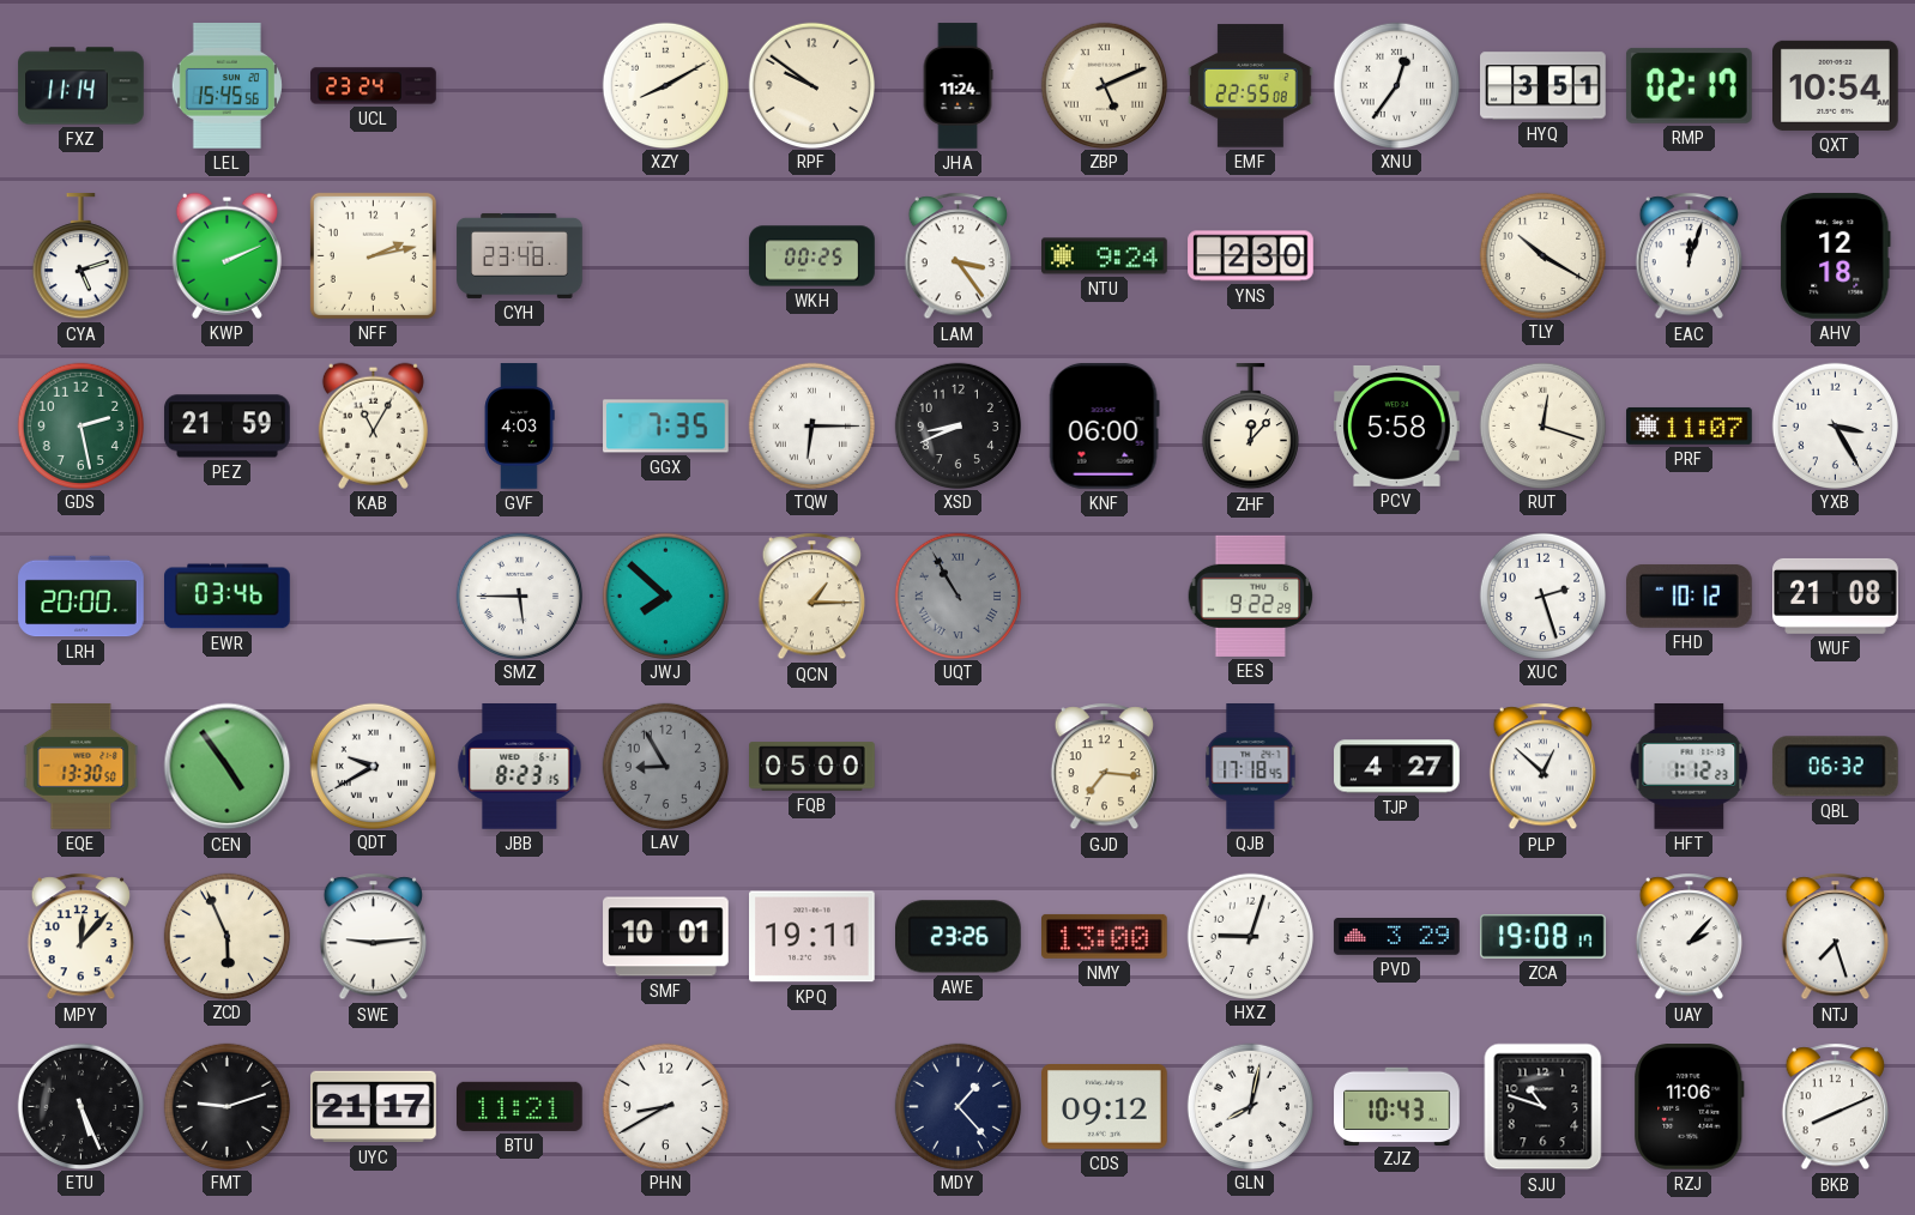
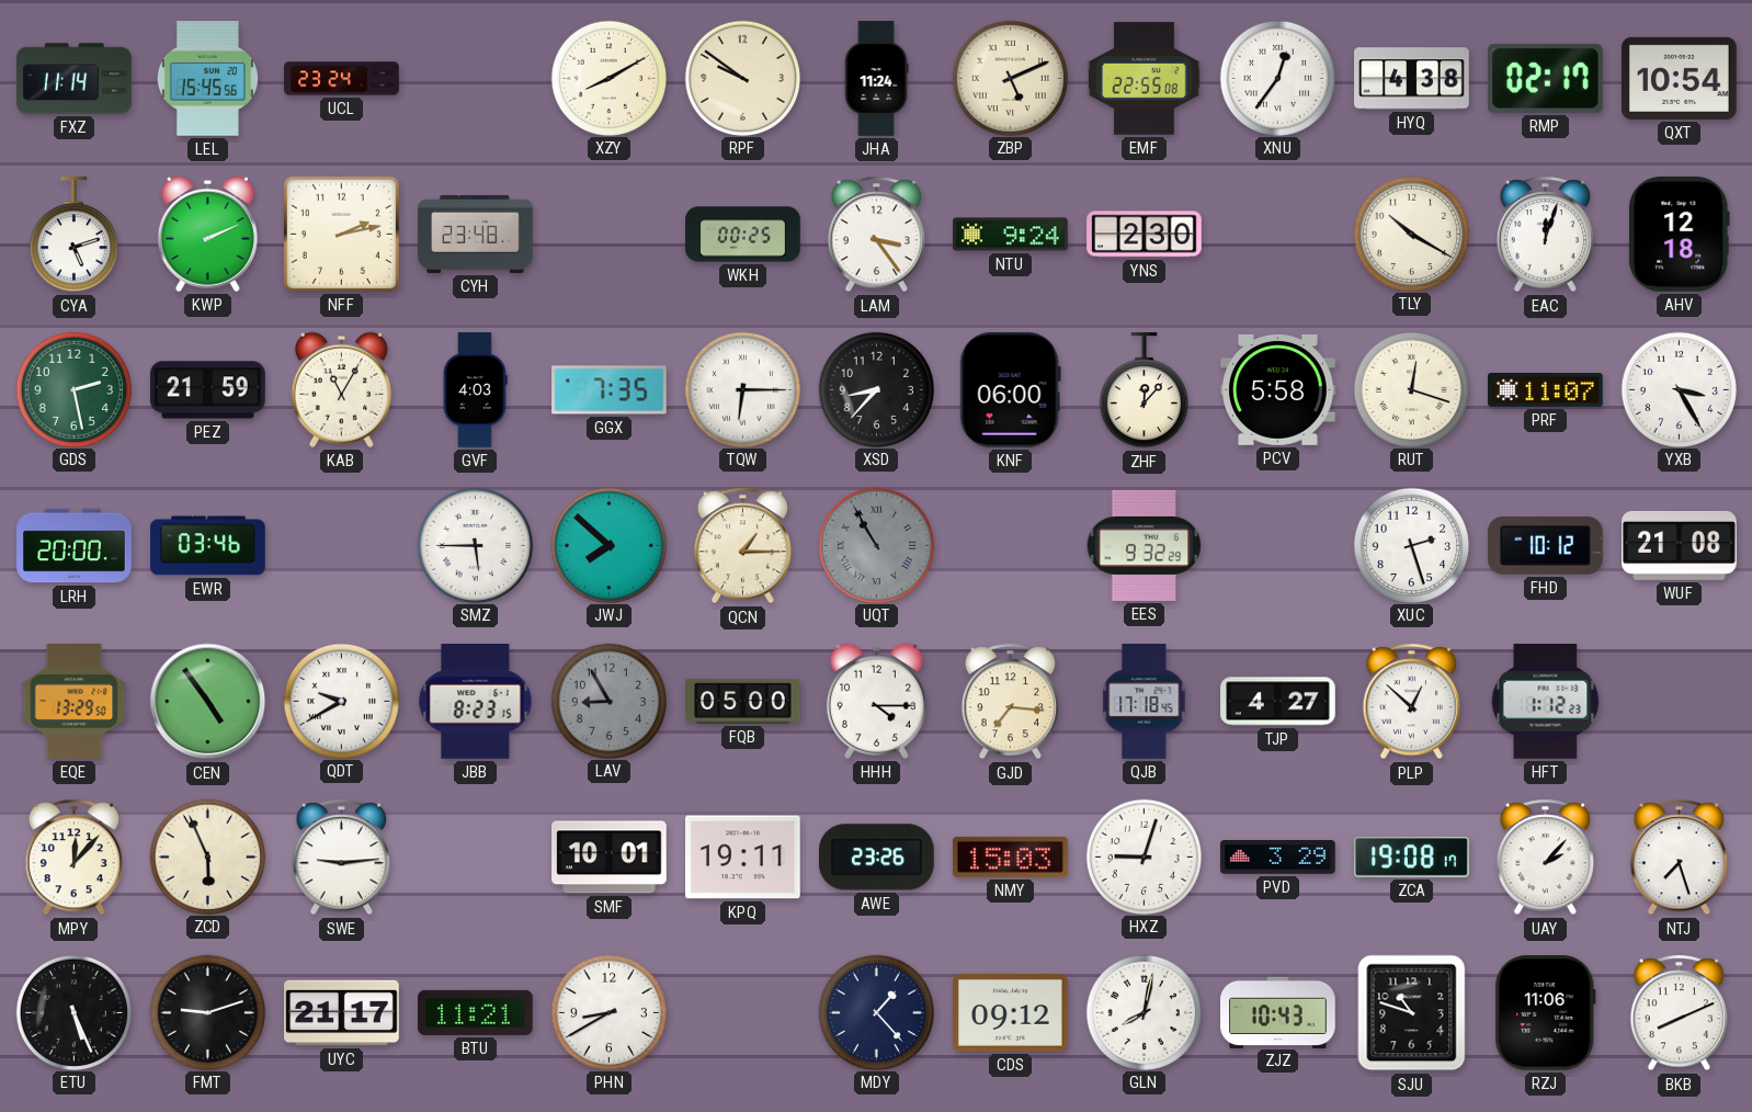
HYQ: 3:51 -> 4:38 (1412, 79)
XSD: 8:41 -> 8:37 (876, 389)
EES: 9:22 -> 9:32 (1145, 545)
EQE: 13:30 -> 13:29 (75, 702)
HHH: none -> 4:15 (876, 701)
QBL: 06:32 -> none (1835, 767)
NMY: 13:00 -> 15:03 (1011, 856)
